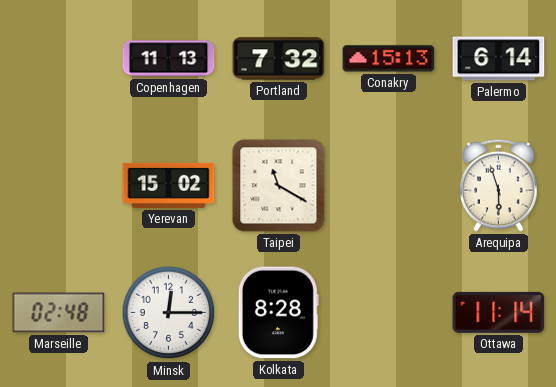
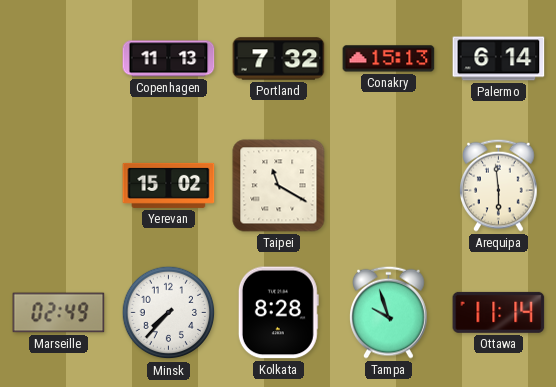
Arequipa: 5:57 -> 5:59 (499, 185)
Marseille: 02:48 -> 02:49 (59, 313)
Minsk: 12:15 -> 7:37 (169, 313)
Tampa: none -> 9:57 (389, 312)
